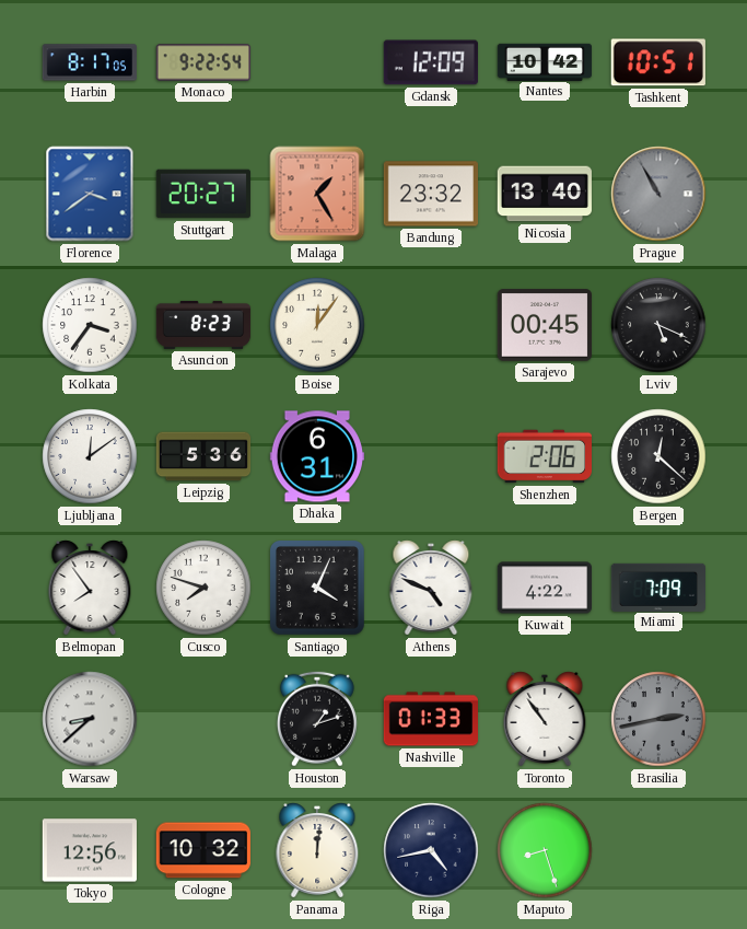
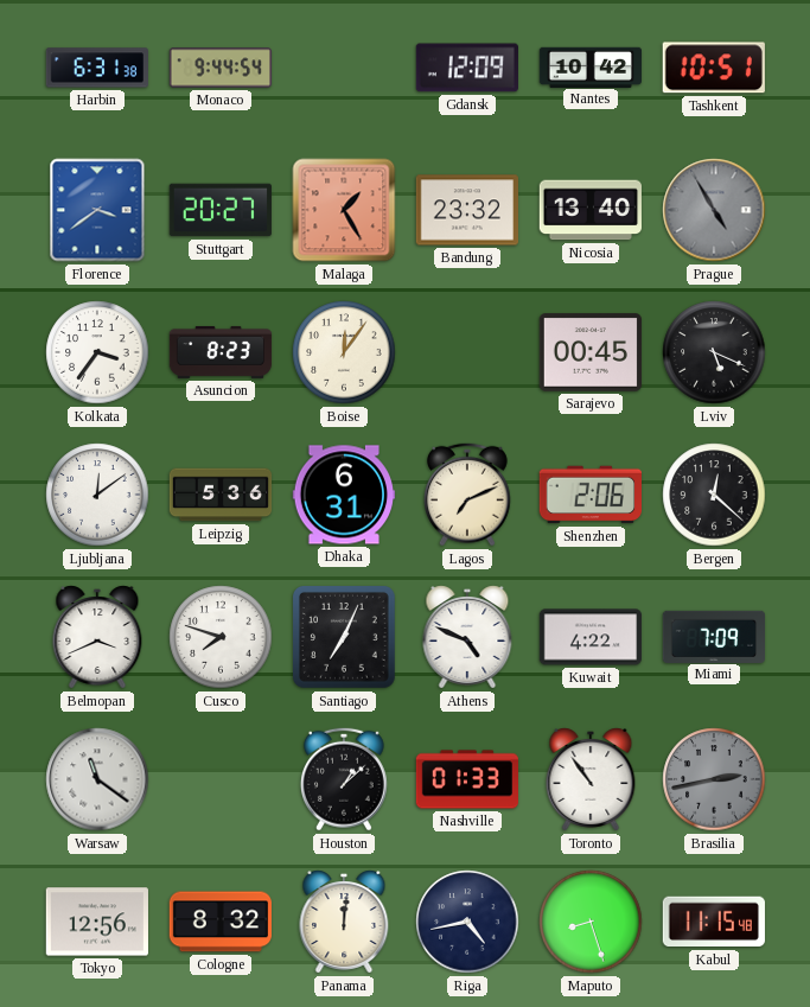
Harbin: 8:17 -> 6:31 (96, 68)
Monaco: 9:22 -> 9:44 (221, 68)
Prague: 10:55 -> 4:55 (714, 210)
Lagos: none -> 7:11 (467, 495)
Belmopan: 7:54 -> 3:41 (97, 637)
Santiago: 4:04 -> 7:04 (345, 638)
Warsaw: 8:38 -> 11:21 (97, 779)
Houston: 1:12 -> 1:08 (344, 779)
Cologne: 10:32 -> 8:32 (219, 922)
Kabul: none -> 11:15 (714, 922)
